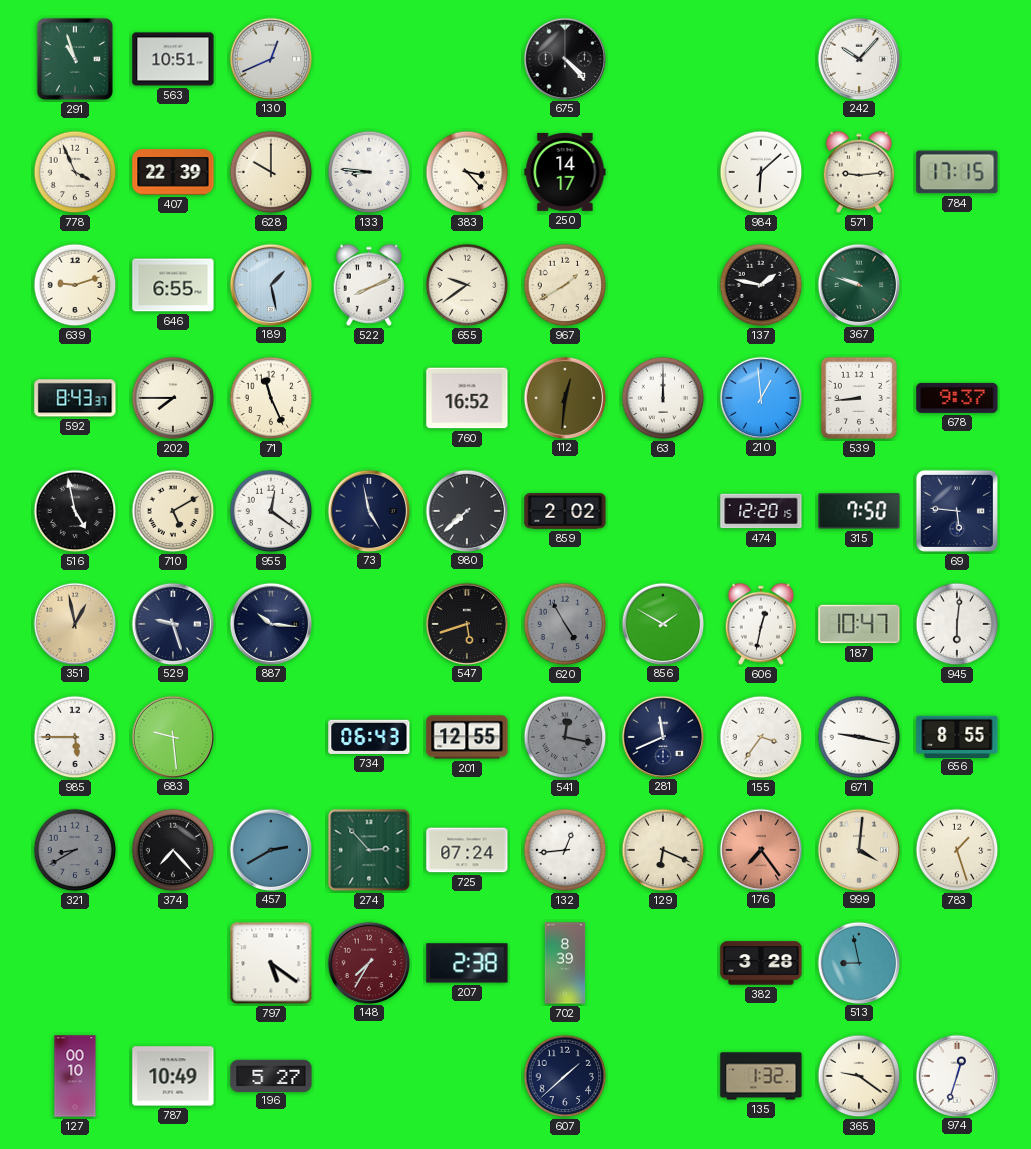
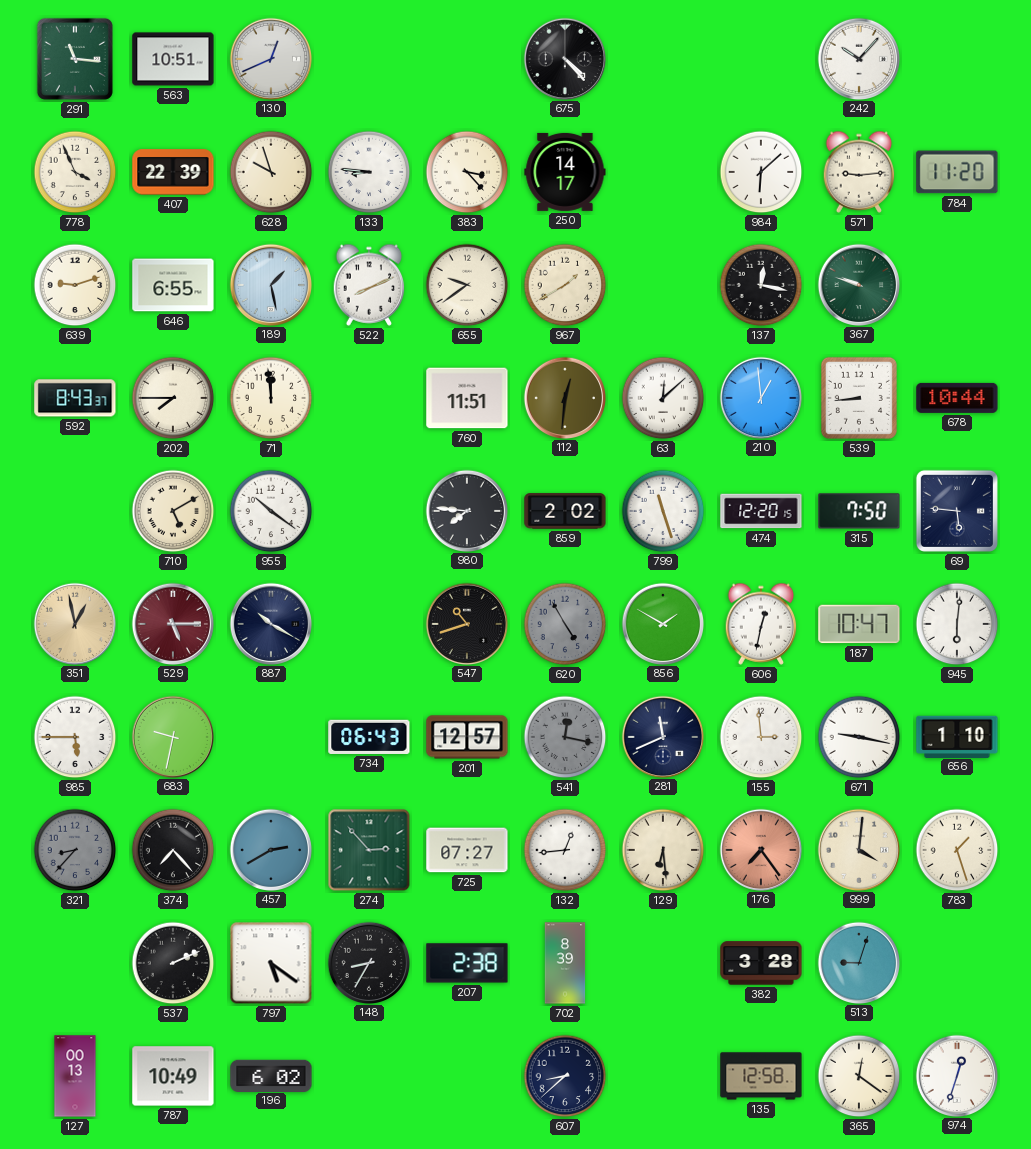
291: 10:57 -> 11:16 (75, 59)
628: 10:00 -> 9:57 (271, 172)
784: 17:15 -> 11:20 (957, 172)
137: 1:47 -> 12:17 (761, 285)
71: 11:26 -> 11:59 (271, 398)
760: 16:52 -> 11:51 (467, 398)
63: 12:00 -> 12:08 (663, 398)
678: 9:37 -> 10:44 (957, 398)
516: 4:58 -> none (75, 511)
955: 12:21 -> 10:21 (271, 511)
73: 4:58 -> none (368, 510)
980: 7:38 -> 7:46 (466, 510)
799: none -> 11:27 (663, 511)
529: 9:27 -> 5:15 (172, 623)
529 dial: navy -> burgundy (172, 623)
887: 10:16 -> 10:20 (270, 623)
547: 5:42 -> 10:42 (466, 623)
683: 9:29 -> 9:32 (172, 736)
201: 12:55 -> 12:57 (467, 737)
155: 3:36 -> 2:59 (761, 737)
656: 8:55 -> 1:10 (957, 736)
321: 8:40 -> 8:37 (75, 850)
725: 07:24 -> 07:27 (467, 850)
129: 6:19 -> 6:29 (663, 850)
537: none -> 2:11 (173, 963)
148: 7:35 -> 8:35 (368, 962)
148 dial: burgundy -> black (368, 962)
513: 8:58 -> 9:03 (858, 962)
127: 00:10 -> 00:13 (75, 1076)
196: 5:27 -> 6:02 (271, 1075)
607: 1:38 -> 8:38 (565, 1076)
135: 1:32 -> 12:58 (761, 1076)
365: 9:21 -> 12:21 (859, 1076)
